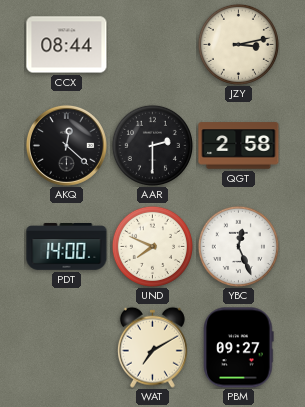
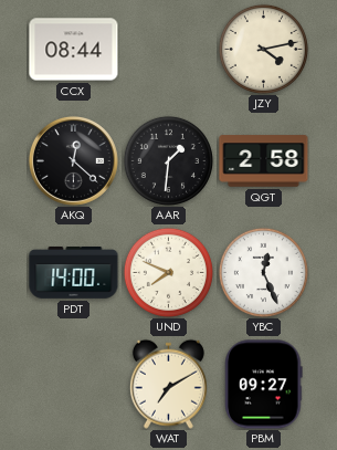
JZY: 3:13 -> 4:13 (263, 49)
AAR: 2:30 -> 1:31 (168, 160)
